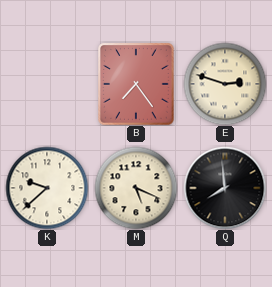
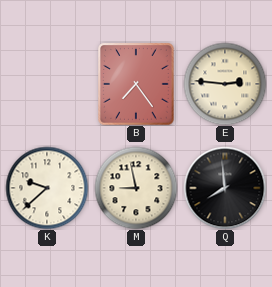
E: 2:48 -> 2:46 (225, 84)
M: 5:19 -> 8:58 (136, 188)
